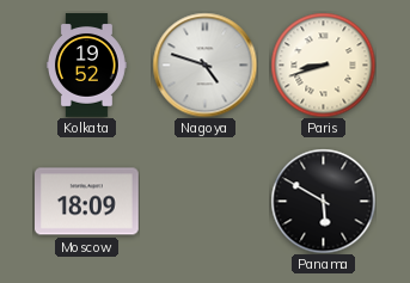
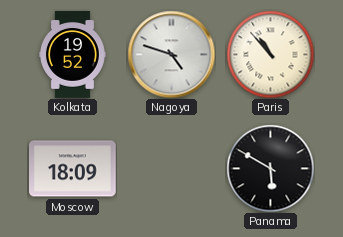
Paris: 8:42 -> 10:53 (270, 54)
